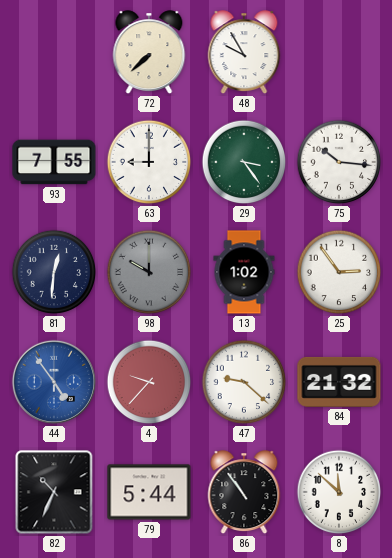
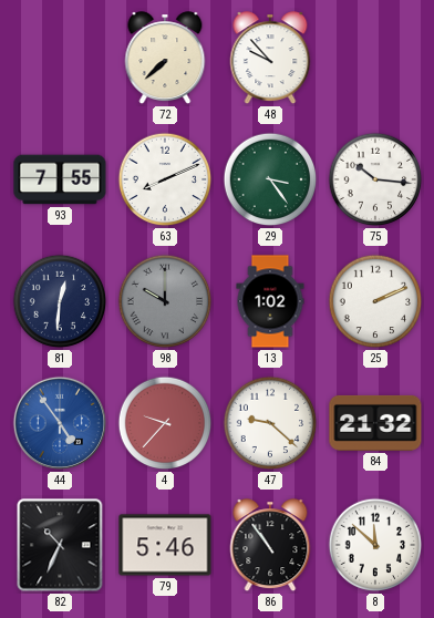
48: 9:55 -> 9:53 (270, 59)
63: 9:00 -> 8:11 (165, 179)
25: 2:54 -> 2:11 (375, 301)
79: 5:44 -> 5:46 (165, 545)
